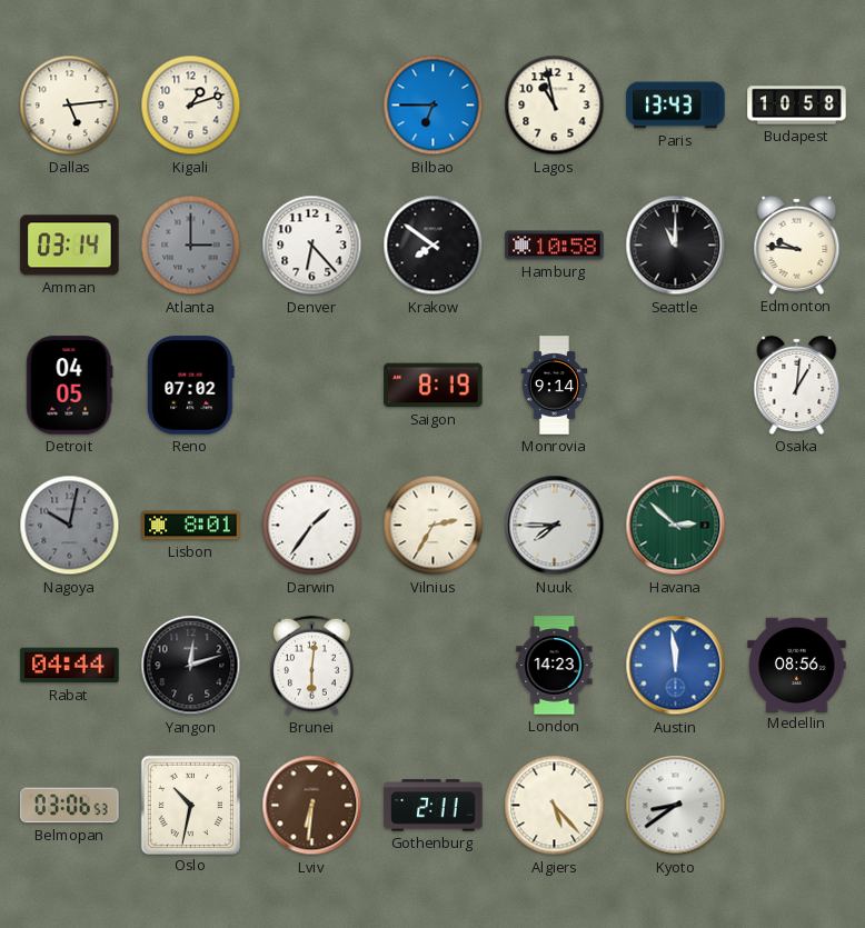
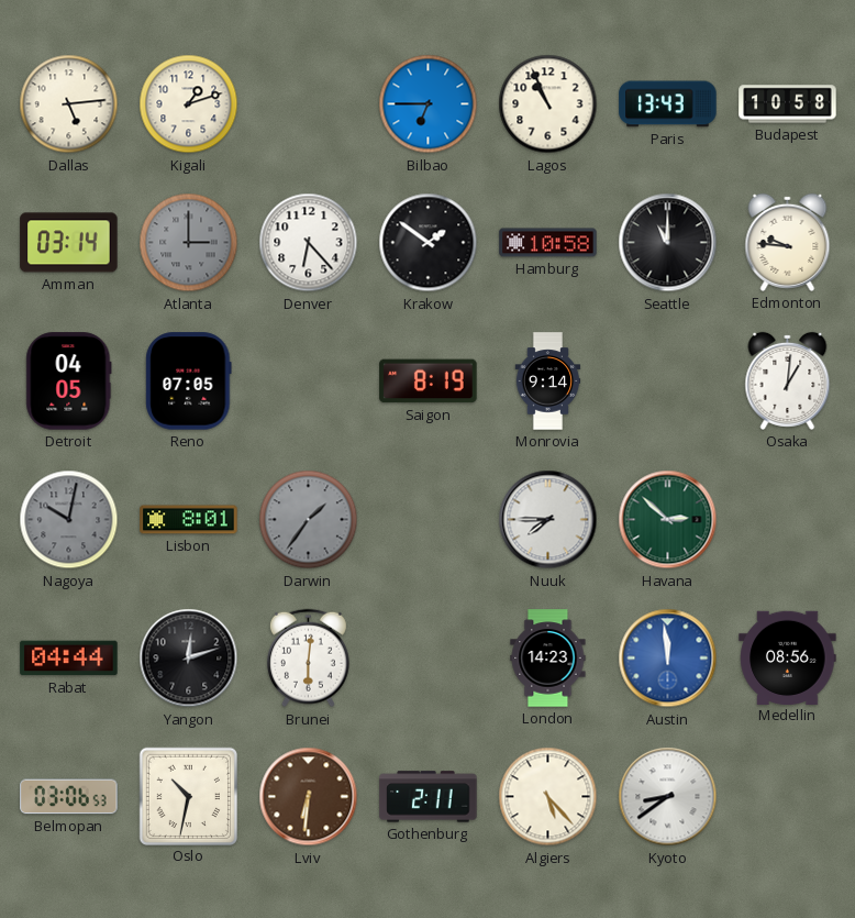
Lagos: 10:58 -> 10:56 (548, 104)
Krakow: 7:51 -> 1:51 (429, 243)
Reno: 07:02 -> 07:05 (189, 381)
Darwin dial: white -> grey (309, 520)
Vilnius: 2:35 -> none (434, 526)
